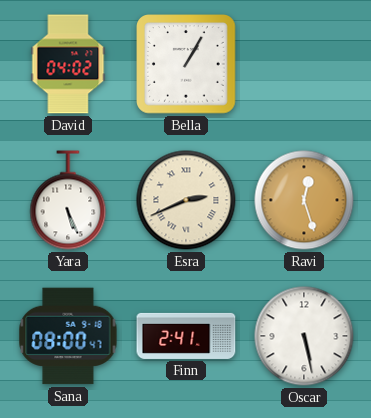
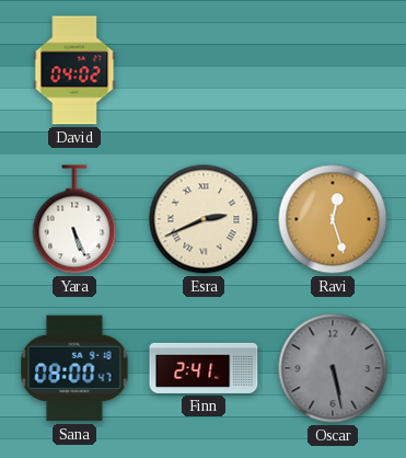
Bella: 1:05 -> none (187, 65)
Oscar dial: white -> grey (333, 368)
